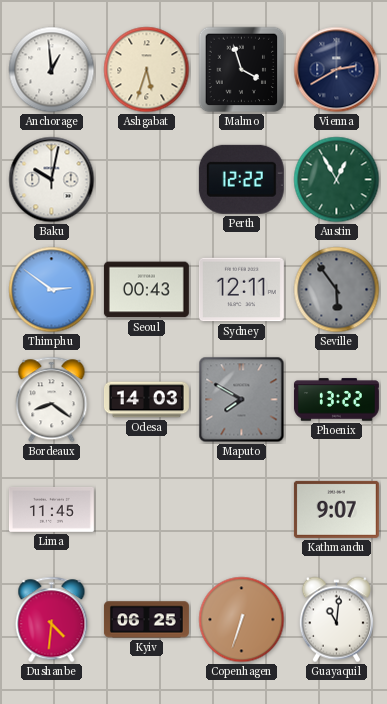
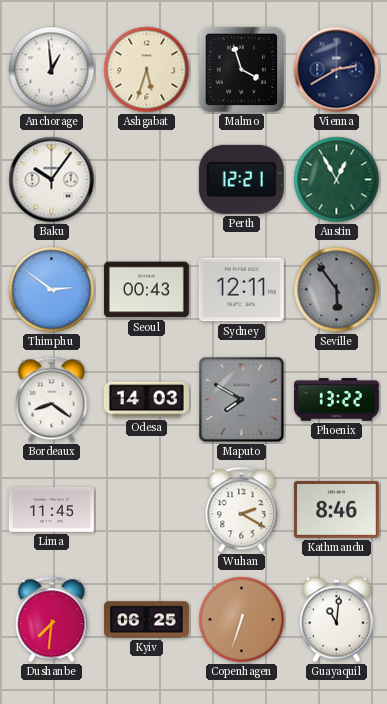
Baku: 10:02 -> 10:06 (52, 180)
Perth: 12:22 -> 12:21 (241, 179)
Wuhan: none -> 2:20 (242, 510)
Kathmandu: 9:07 -> 8:46 (336, 509)
Dushanbe: 4:31 -> 7:31 (52, 620)
